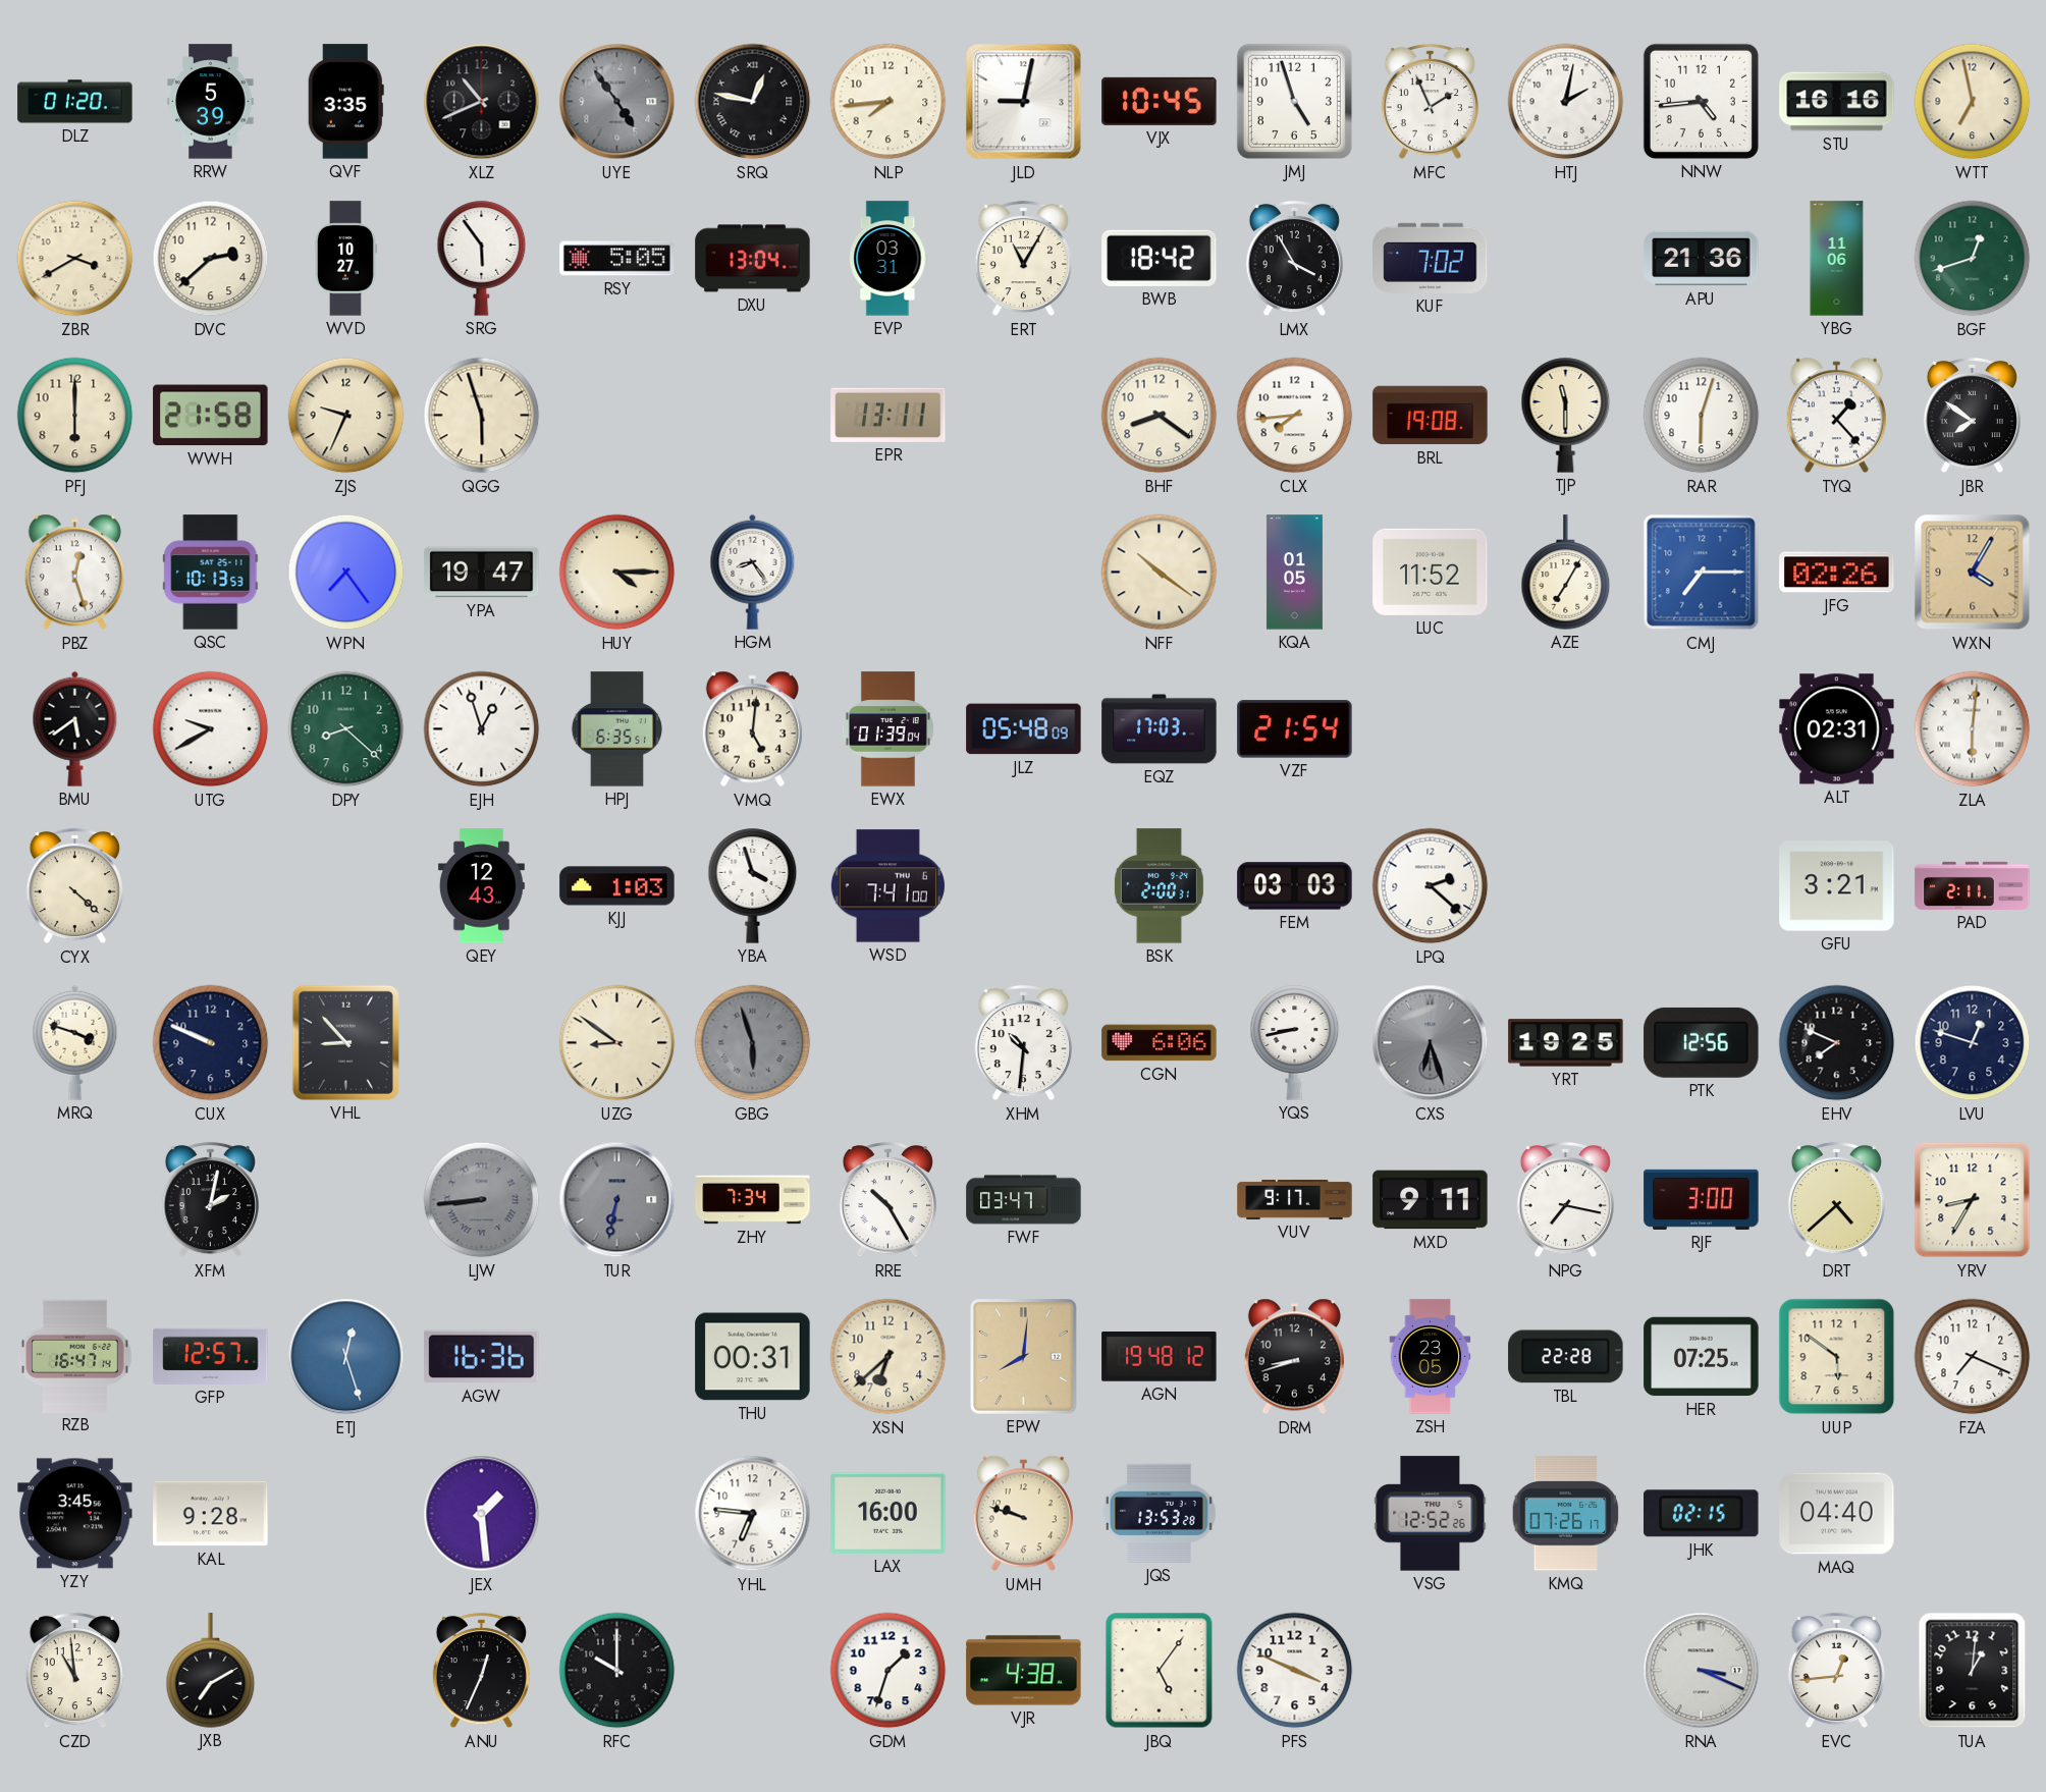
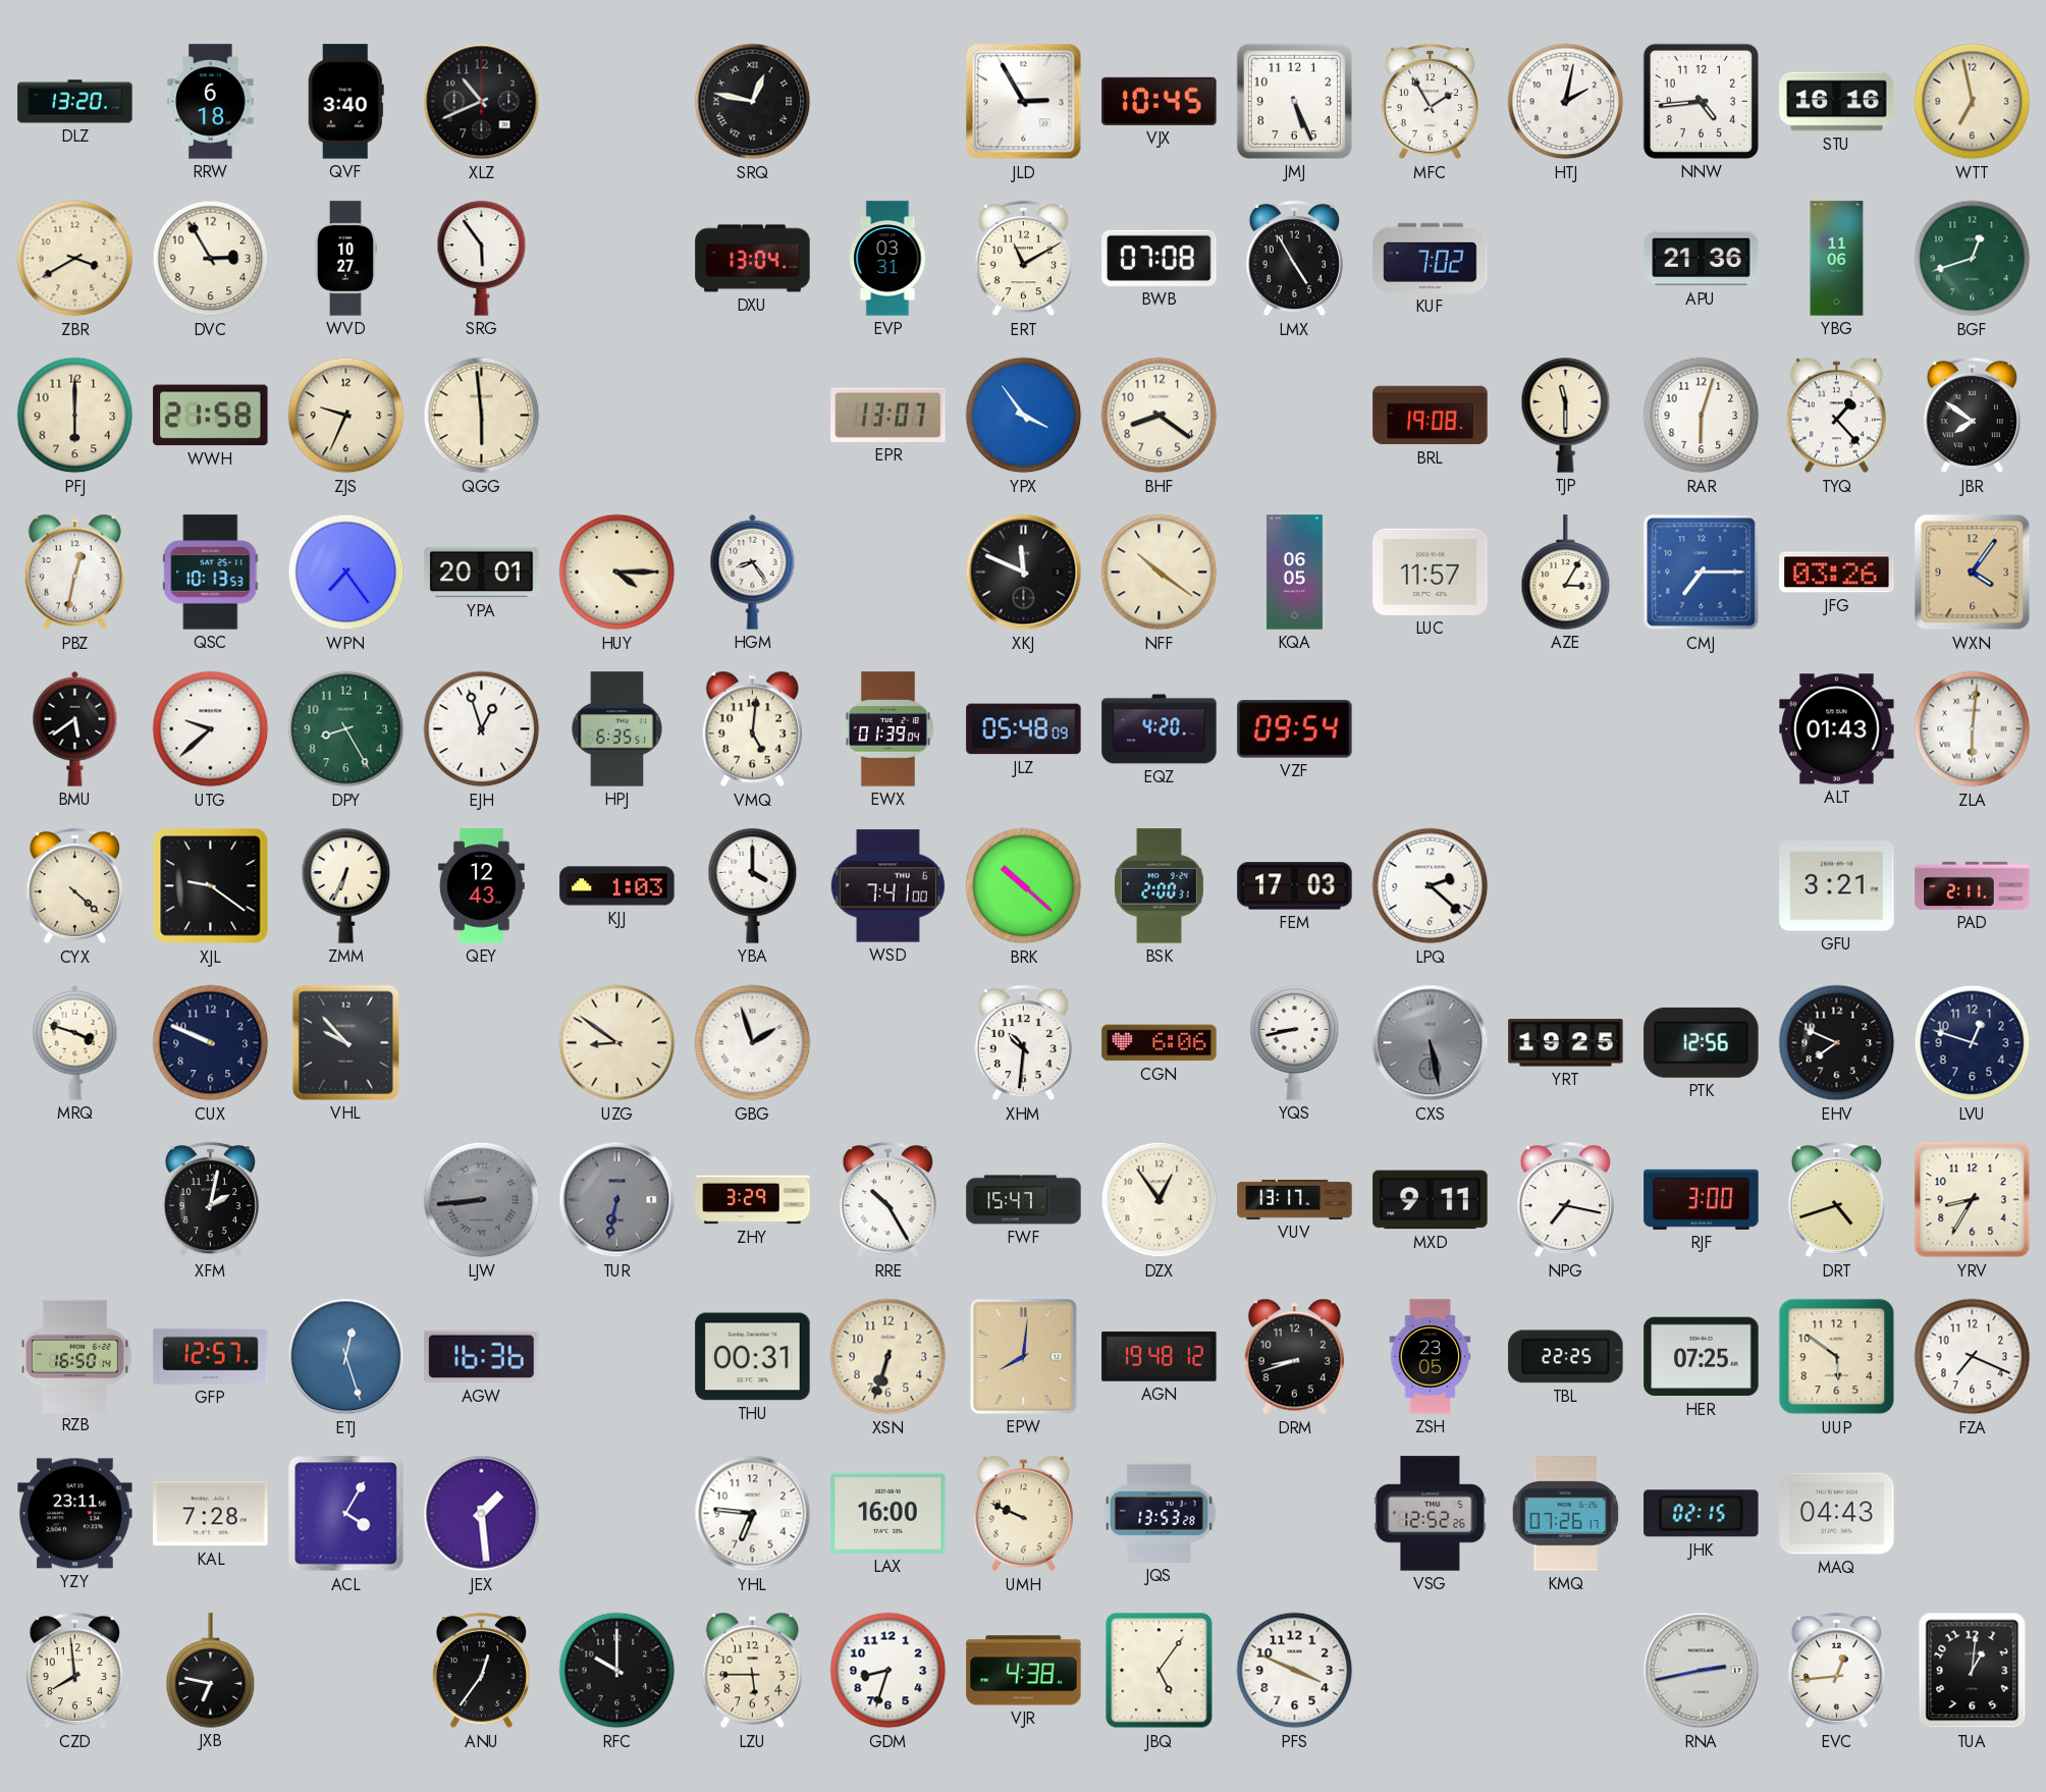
DLZ: 01:20 -> 13:20 (75, 102)
RRW: 5:39 -> 6:18 (211, 102)
QVF: 3:35 -> 3:40 (345, 102)
UYE: 4:54 -> none (617, 102)
NLP: 7:44 -> none (889, 102)
JLD: 9:02 -> 2:55 (1024, 102)
JMJ: 4:57 -> 5:26 (1294, 101)
MFC: 1:56 -> 1:55 (1430, 102)
DVC: 2:38 -> 2:55 (211, 259)
RSY: 5:05 -> none (617, 259)
ERT: 11:05 -> 11:10 (1023, 259)
BWB: 18:42 -> 07:08 (1160, 258)
LMX: 3:55 -> 4:55 (1294, 259)
QGG: 5:57 -> 5:59 (482, 416)
EPR: 13:11 -> 13:07 (889, 415)
YPX: none -> 3:54 (1024, 416)
CLX: 7:44 -> none (1295, 416)
PBZ: 12:27 -> 12:32 (74, 573)
YPA: 19:47 -> 20:01 (482, 573)
XKJ: none -> 11:49 (1024, 573)
KQA: 01:05 -> 06:05 (1294, 573)
LUC: 11:52 -> 11:57 (1431, 572)
AZE: 7:05 -> 3:05 (1566, 573)
JFG: 02:26 -> 03:26 (1837, 573)
WXN: 4:05 -> 4:06 (1973, 573)
UTG: 9:40 -> 9:38 (211, 729)
DPY: 8:22 -> 8:25 (346, 729)
EQZ: 17:03 -> 4:20 (1160, 729)
VZF: 21:54 -> 09:54 (1295, 729)
ALT: 02:31 -> 01:43 (1837, 729)
XJL: none -> 9:21 (211, 886)
ZMM: none -> 6:34 (346, 886)
YBA: 3:57 -> 4:00 (753, 886)
BRK: none -> 10:22 (1024, 886)
FEM: 03:03 -> 17:03 (1295, 886)
VHL: 8:53 -> 9:53 (345, 1042)
GBG: 5:57 -> 1:57 (753, 1043)
GBG dial: grey -> white (753, 1043)
CXS: 6:27 -> 5:28 (1431, 1043)
ZHY: 7:34 -> 3:29 (753, 1200)
FWF: 03:47 -> 15:47 (1024, 1200)
DZX: none -> 12:54 (1160, 1200)
VUV: 9:17 -> 13:17 (1295, 1199)
DRT: 4:38 -> 4:42 (1836, 1200)
RZB: 16:47 -> 16:50 (75, 1356)
XSN: 6:38 -> 6:33 (889, 1357)
TBL: 22:28 -> 22:25 (1566, 1357)
YZY: 3:45 -> 23:11 (75, 1514)
KAL: 9:28 -> 7:28 (211, 1514)
ACL: none -> 4:05 (346, 1514)
UMH: 9:48 -> 9:49 (1023, 1514)
MAQ: 04:40 -> 04:43 (1837, 1514)
CZD: 10:59 -> 7:59 (74, 1671)
JXB: 7:10 -> 6:47 (211, 1671)
ANU: 12:34 -> 12:36 (481, 1671)
LZU: none -> 5:45 (752, 1671)
GDM: 1:33 -> 8:33 (889, 1671)
RNA: 3:19 -> 2:43 (1702, 1671)
